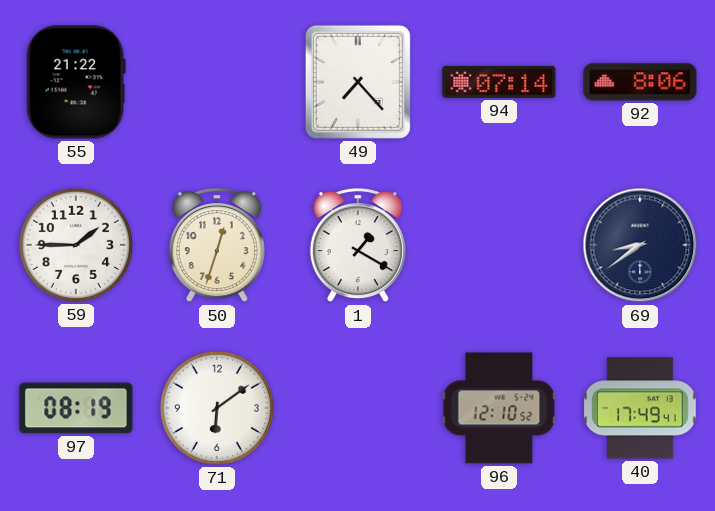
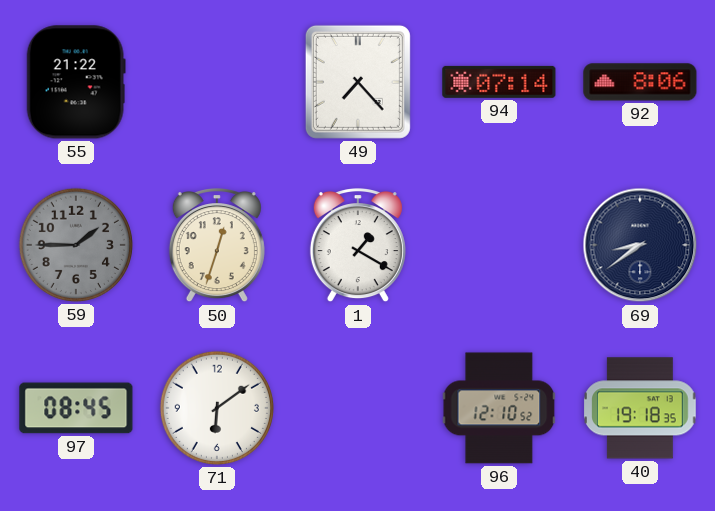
59 dial: white -> grey (76, 245)
97: 08:19 -> 08:45 (76, 408)
40: 17:49 -> 19:18 (641, 408)
